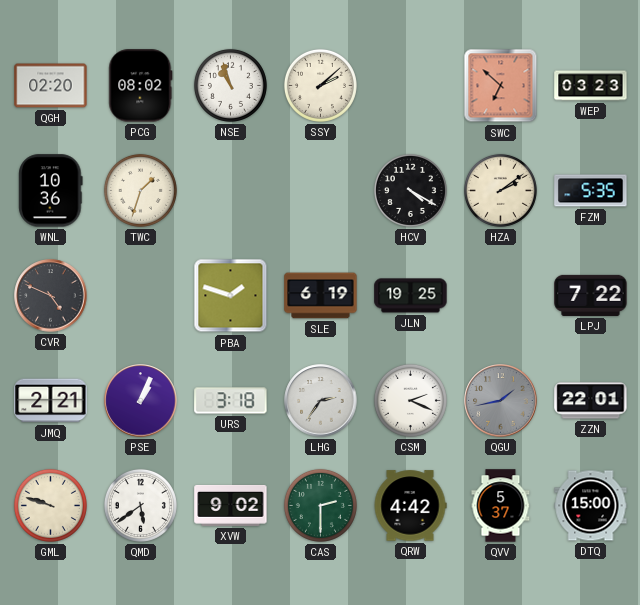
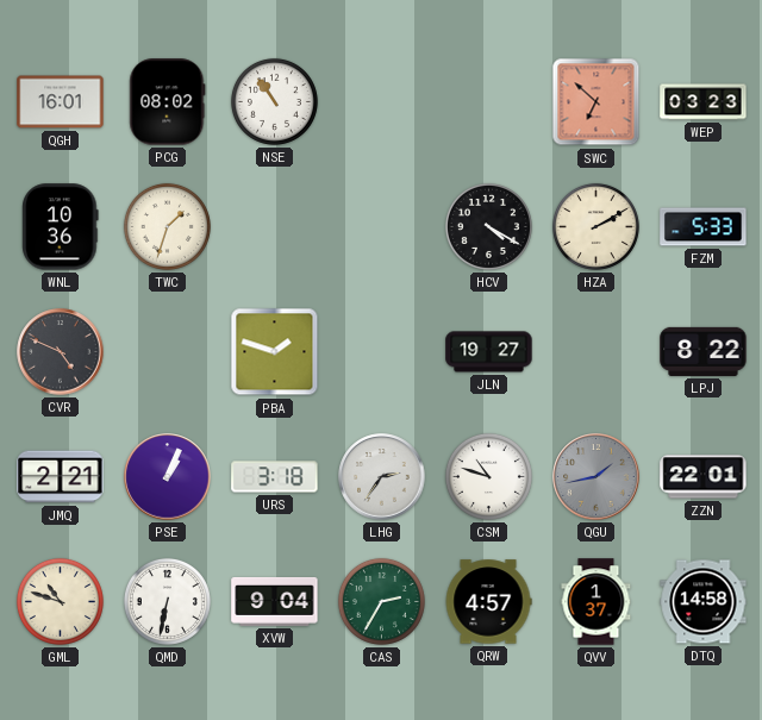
QGH: 02:20 -> 16:01 (61, 102)
NSE: 10:57 -> 10:54 (274, 101)
SSY: 2:08 -> none (320, 85)
HZA: 2:09 -> 2:10 (595, 226)
FZM: 5:35 -> 5:33 (704, 227)
SLE: 6:19 -> none (321, 296)
JLN: 19:25 -> 19:27 (489, 352)
LPJ: 7:22 -> 8:22 (704, 351)
CSM: 2:19 -> 10:48 (488, 476)
GML: 9:48 -> 10:48 (60, 601)
QMD: 5:39 -> 6:32 (167, 601)
XVW: 9:02 -> 9:04 (275, 601)
CAS: 2:30 -> 2:35 (381, 601)
QRW: 4:42 -> 4:57 (488, 602)
QVV: 5:37 -> 1:37 (597, 602)
DTQ: 15:00 -> 14:58 (704, 602)
